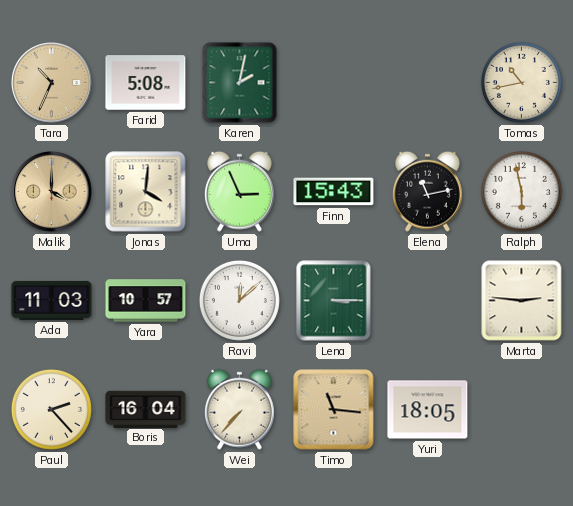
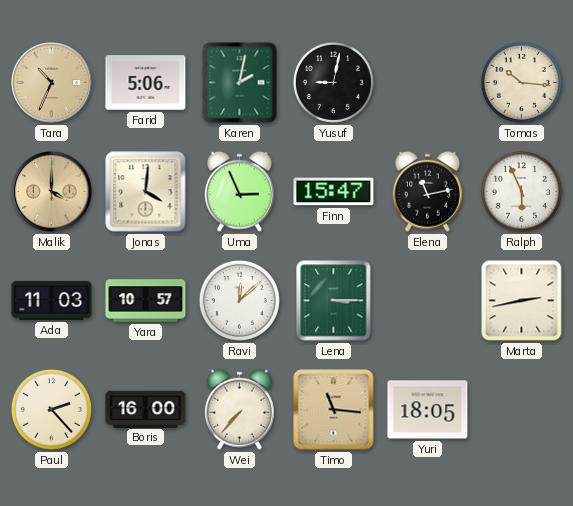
Farid: 5:08 -> 5:06 (146, 83)
Yusuf: none -> 9:02 (333, 82)
Tomas: 10:43 -> 10:16 (521, 82)
Finn: 15:43 -> 15:47 (334, 192)
Ralph: 5:58 -> 5:56 (521, 191)
Marta: 2:46 -> 2:43 (522, 301)
Boris: 16:04 -> 16:00 (146, 409)
